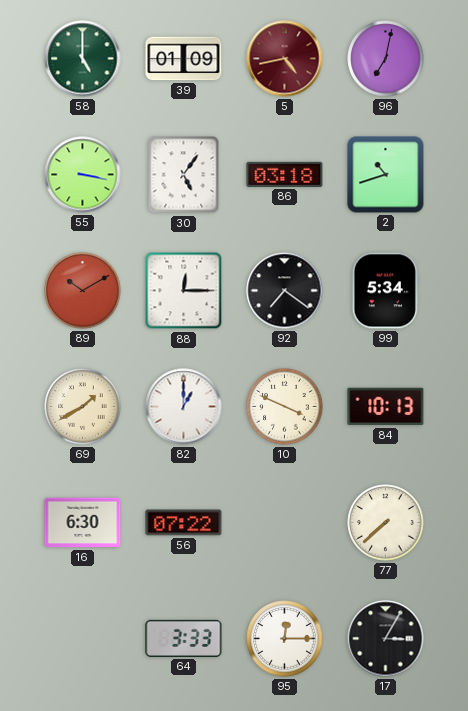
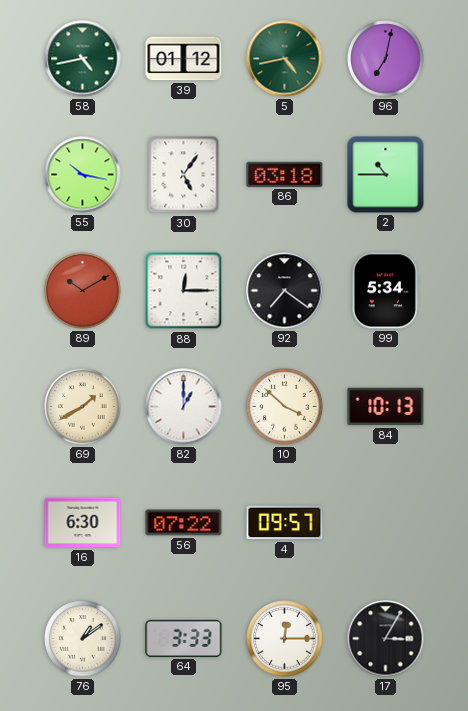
58: 5:00 -> 4:43 (83, 59)
39: 01:09 -> 01:12 (184, 59)
5 dial: burgundy -> green (285, 59)
55: 3:17 -> 10:17 (83, 175)
2: 10:42 -> 10:45 (386, 175)
10: 3:49 -> 3:52 (285, 407)
4: none -> 09:57 (285, 523)
77: 7:38 -> none (386, 523)
76: none -> 1:09 (83, 639)
